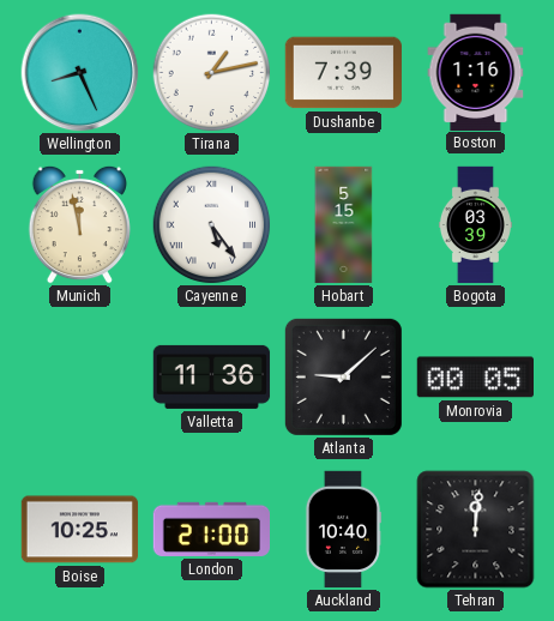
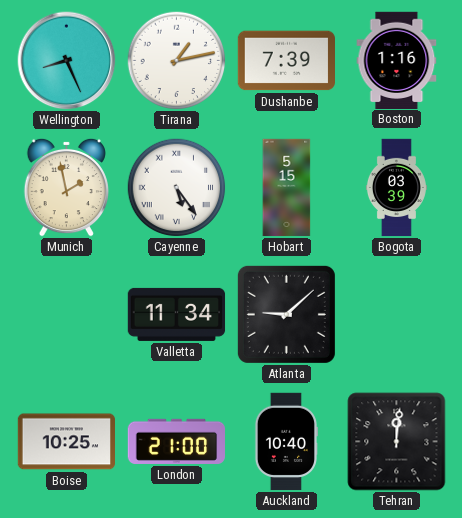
Munich: 11:58 -> 1:58 (66, 187)
Valletta: 11:36 -> 11:34 (177, 314)
Monrovia: 00:05 -> none (475, 378)
